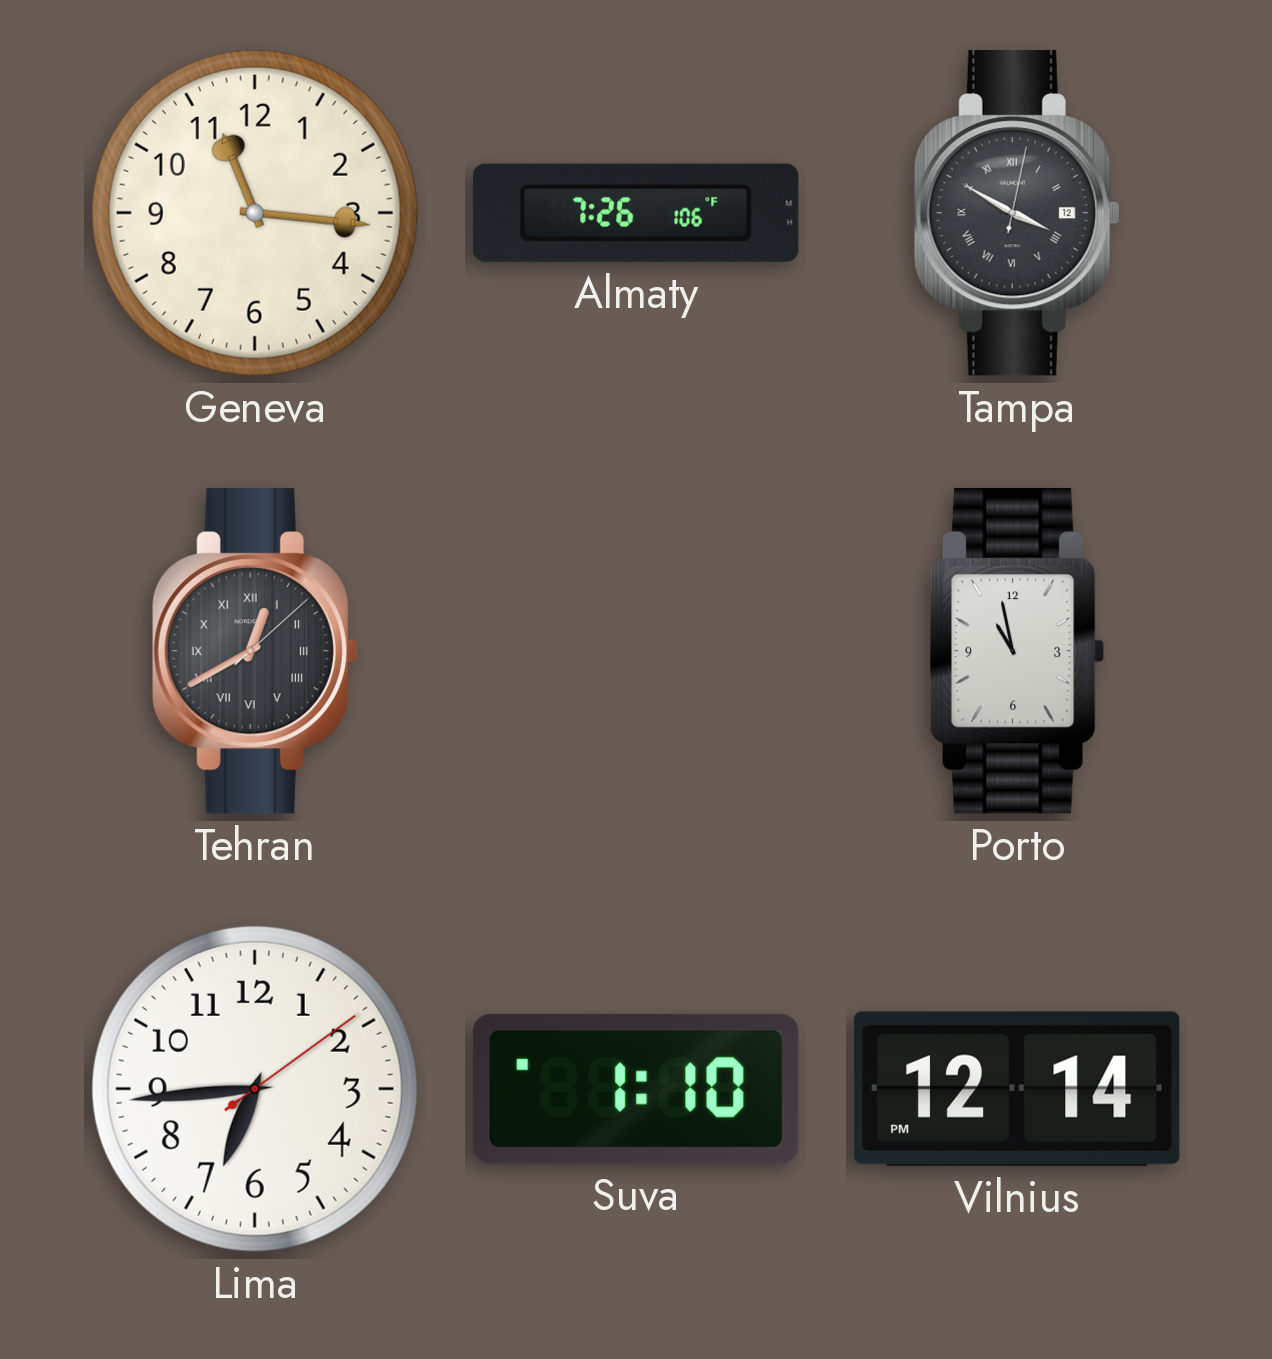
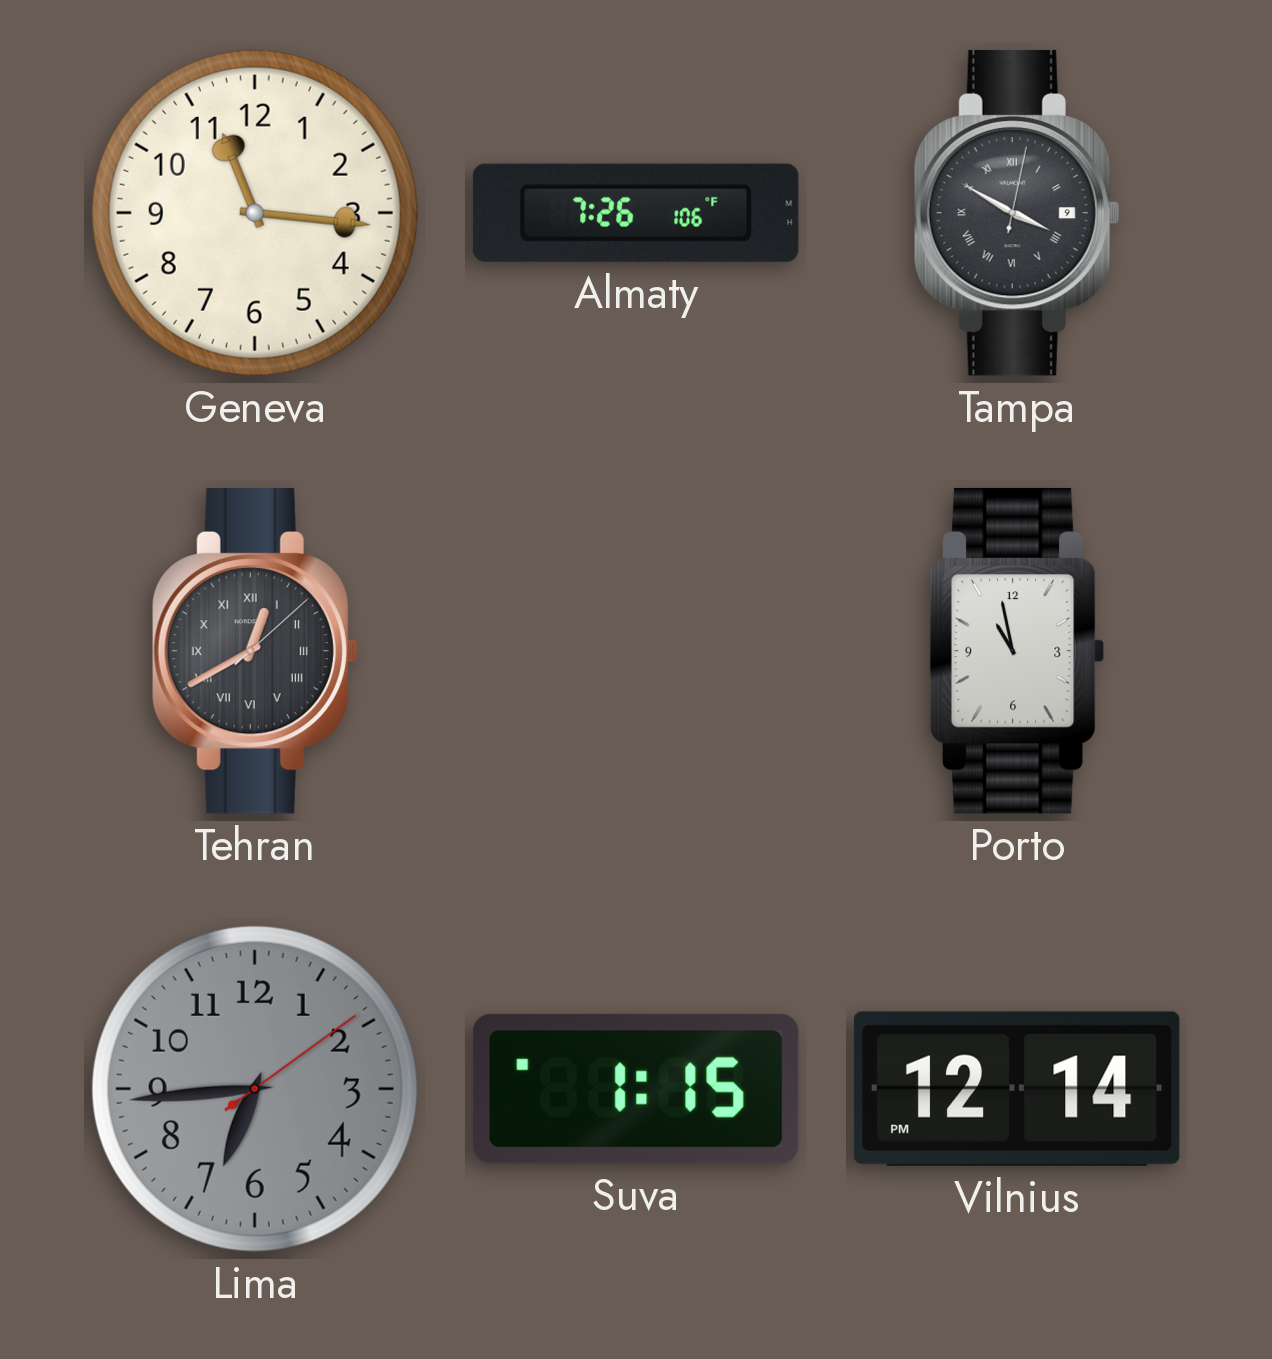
Tampa date: 12 -> 9 (1017, 213)
Lima dial: white -> grey (255, 1089)
Suva: 1:10 -> 1:15 (636, 1089)
